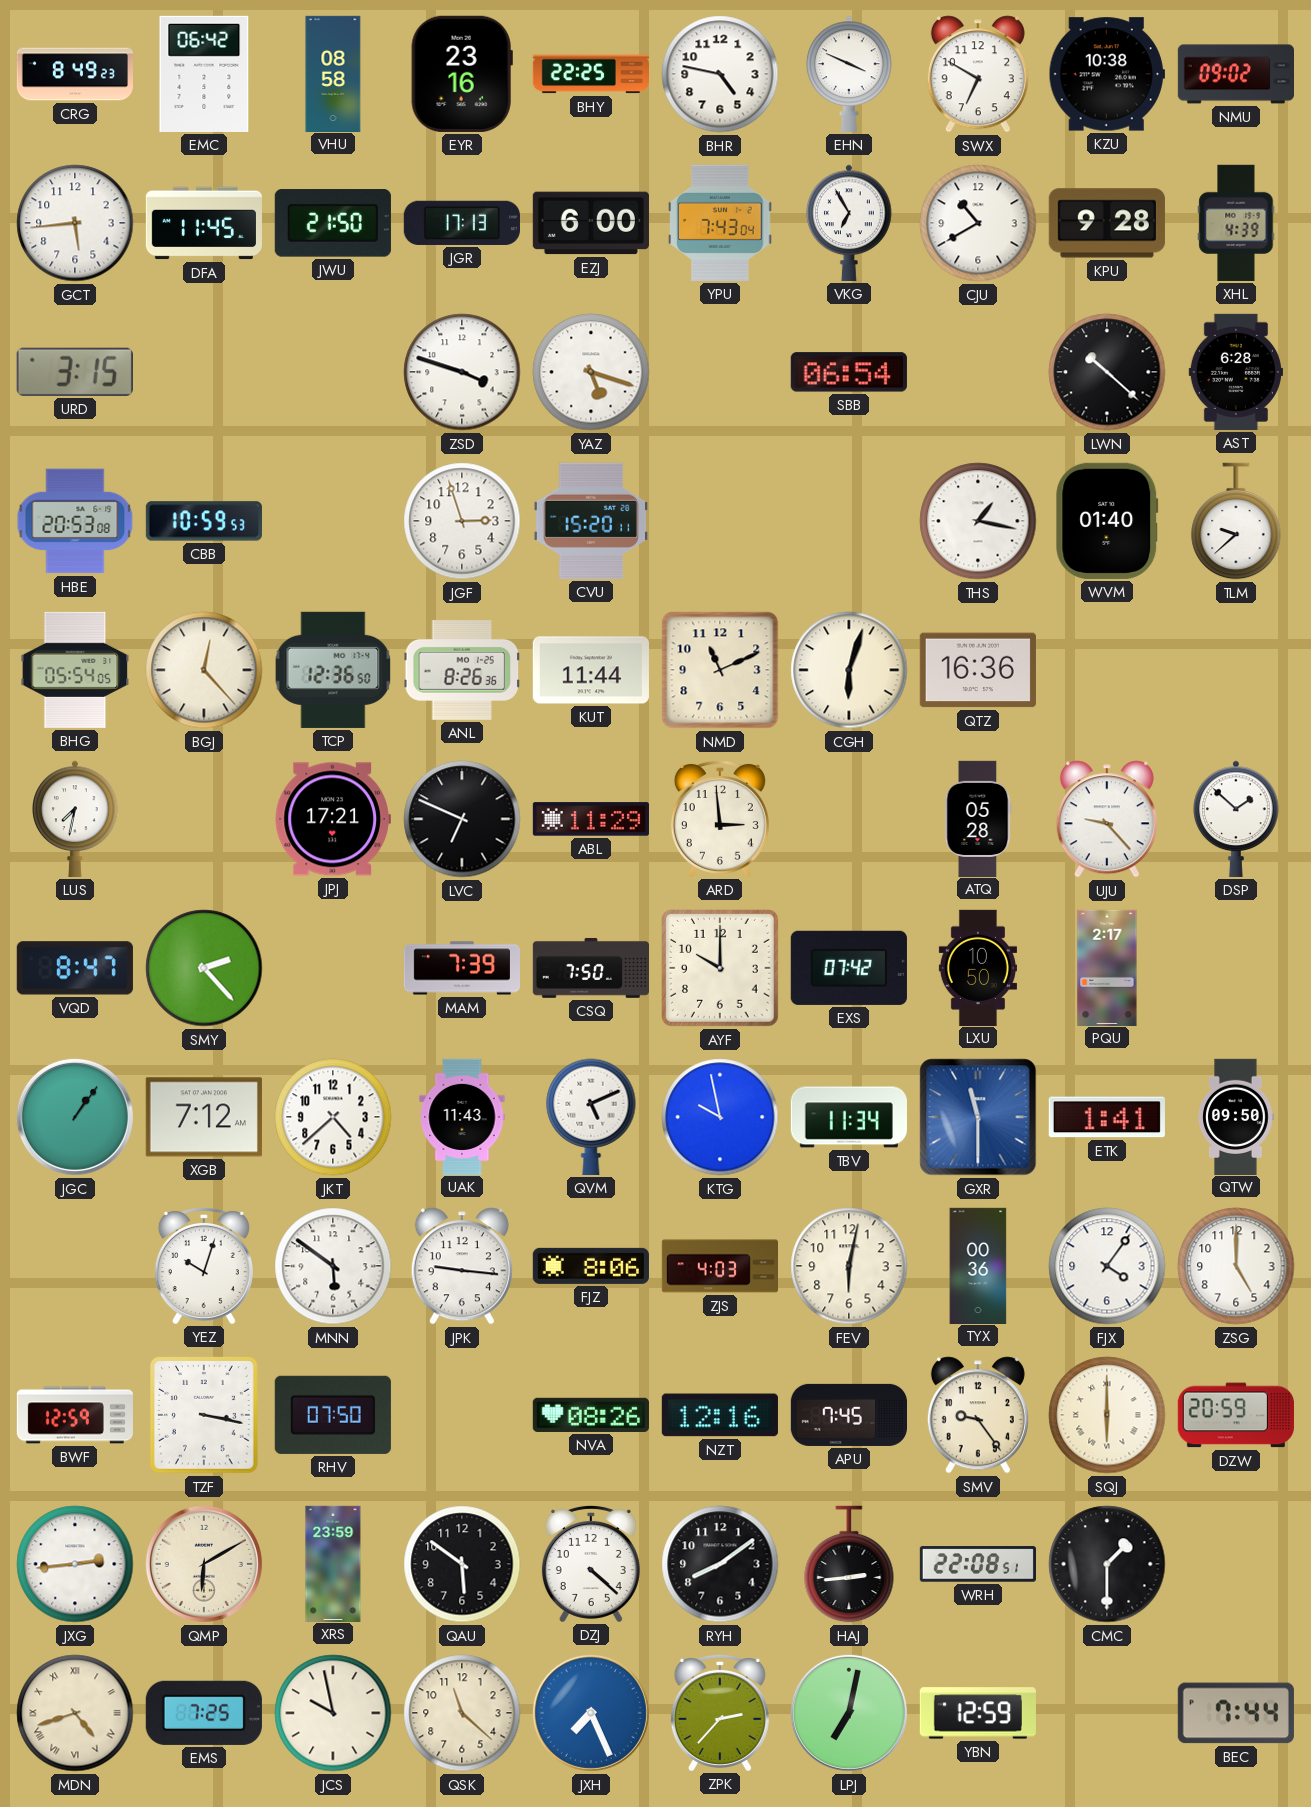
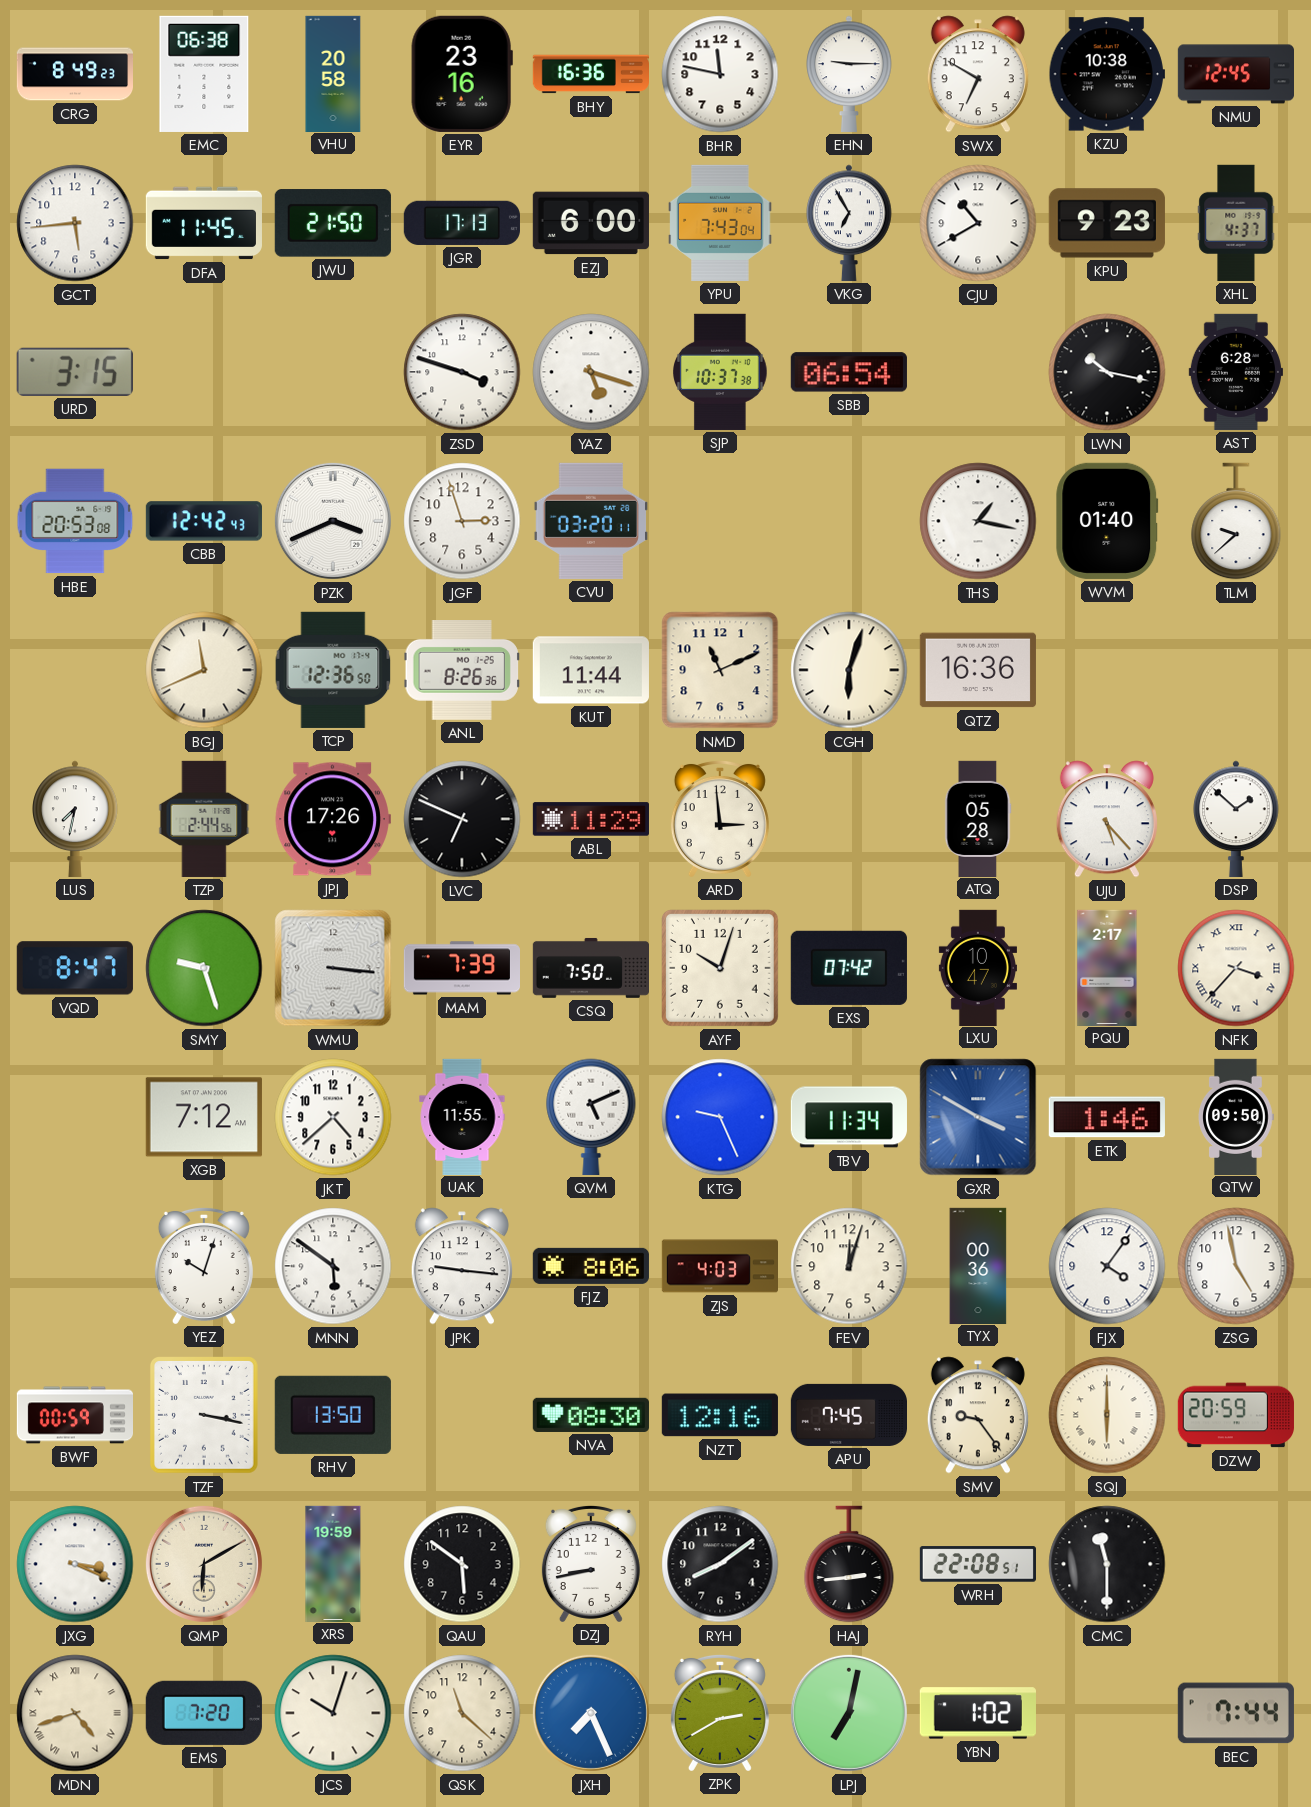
EMC: 06:42 -> 06:38 (204, 74)
VHU: 08:58 -> 20:58 (333, 73)
BHY: 22:25 -> 16:36 (590, 74)
BHR: 4:47 -> 11:47 (720, 74)
EHN: 3:49 -> 9:15 (849, 74)
NMU: 09:02 -> 12:45 (1235, 74)
KPU: 9:28 -> 9:23 (1107, 223)
XHL: 4:39 -> 4:37 (1236, 223)
SJP: none -> 10:37 (721, 372)
LWN: 10:22 -> 10:17 (1107, 372)
CBB: 10:59 -> 12:42 (204, 521)
PZK: none -> 3:41 (333, 521)
CVU: 15:20 -> 03:20 (590, 521)
BHG: 05:54 -> none (75, 670)
BGJ: 12:23 -> 11:41 (204, 670)
TZP: none -> 2:44 (204, 819)
JPJ: 17:21 -> 17:26 (333, 819)
UJU: 9:23 -> 5:23 (1107, 819)
SMY: 2:23 -> 9:27 (204, 968)
WMU: none -> 3:16 (333, 968)
AYF: 10:00 -> 10:03 (720, 968)
LXU: 10:50 -> 10:47 (978, 967)
NFK: none -> 3:37 (1236, 968)
JGC: 1:06 -> none (75, 1117)
UAK: 11:43 -> 11:55 (462, 1116)
KTG: 9:58 -> 9:26 (720, 1117)
GXR: 11:30 -> 3:50 (978, 1117)
ETK: 1:41 -> 1:46 (1107, 1117)
FEV: 6:02 -> 12:03 (849, 1266)
ZSG: 5:00 -> 4:58 (1236, 1266)
BWF: 12:59 -> 00:59 (74, 1415)
RHV: 07:50 -> 13:50 (333, 1415)
NVA: 08:26 -> 08:30 (591, 1415)
JXG: 2:44 -> 3:19 (75, 1564)
XRS: 23:59 -> 19:59 (333, 1563)
DZJ: 4:22 -> 8:43 (591, 1563)
CMC: 1:30 -> 11:30 (1107, 1564)
EMS: 7:25 -> 7:20 (204, 1713)
JCS: 9:58 -> 10:03 (333, 1713)
ZPK: 2:37 -> 2:40 (720, 1712)
YBN: 12:59 -> 1:02 (978, 1713)
